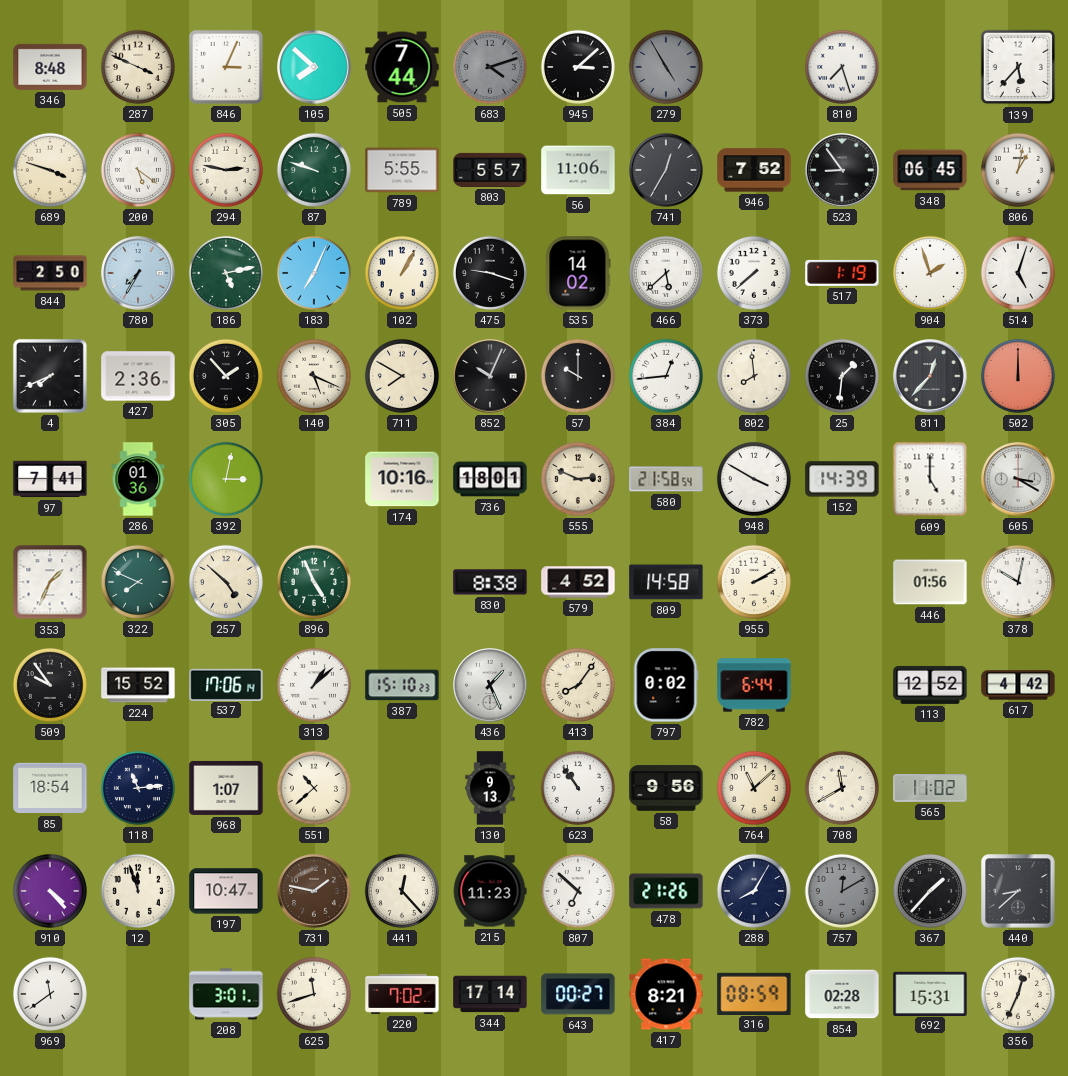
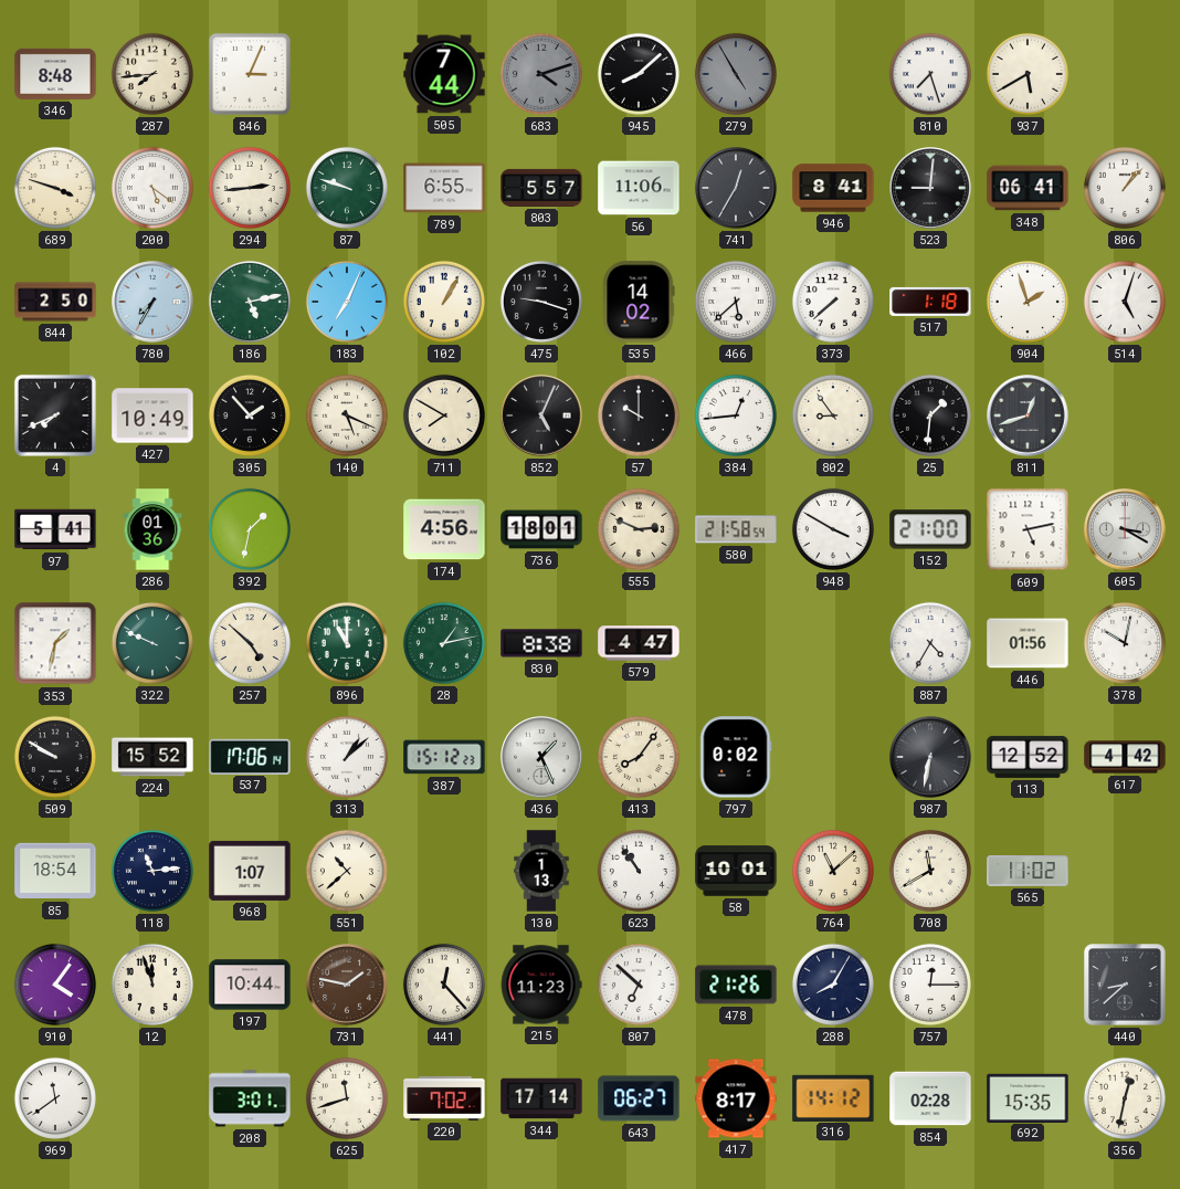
287: 3:49 -> 7:44 (152, 74)
105: 7:52 -> none (314, 67)
945: 3:08 -> 8:08 (639, 74)
937: none -> 5:40 (1028, 74)
139: 5:37 -> none (1018, 67)
294: 2:47 -> 2:44 (250, 188)
789: 5:55 -> 6:55 (444, 188)
946: 7:52 -> 8:41 (833, 188)
523: 8:54 -> 9:01 (930, 188)
348: 06:45 -> 06:41 (1028, 188)
806: 1:02 -> 1:07 (1125, 188)
517: 1:19 -> 1:18 (930, 302)
427: 2:36 -> 10:49 (152, 415)
852: 10:04 -> 5:04 (541, 415)
802: 7:59 -> 8:54 (833, 415)
811: 12:37 -> 12:42 (1028, 415)
502: 12:00 -> none (1018, 376)
97: 7:41 -> 5:41 (55, 529)
392: 3:02 -> 1:32 (250, 529)
174: 10:16 -> 4:56 (444, 529)
152: 14:39 -> 21:00 (930, 529)
609: 5:00 -> 5:13 (1028, 529)
353: 1:34 -> 1:32 (55, 643)
322: 7:49 -> 9:49 (152, 643)
896: 4:56 -> 11:00 (347, 643)
28: none -> 1:13 (444, 643)
579: 4:52 -> 4:47 (639, 643)
809: 14:58 -> none (666, 582)
955: 2:10 -> none (754, 582)
887: none -> 4:35 (930, 643)
509: 9:54 -> 9:50 (55, 757)
387: 15:10 -> 15:12 (444, 757)
782: 6:44 -> none (754, 685)
987: none -> 6:32 (930, 757)
130: 9:13 -> 1:13 (541, 871)
58: 9:56 -> 10:01 (736, 871)
910: 4:23 -> 4:06 (55, 985)
197: 10:47 -> 10:44 (250, 985)
757: 12:10 -> 12:15 (930, 985)
757 dial: grey -> white (930, 985)
367: 1:37 -> none (930, 891)
643: 00:27 -> 06:27 (639, 1098)
417: 8:21 -> 8:17 (736, 1098)
316: 08:59 -> 14:12 (833, 1097)
692: 15:31 -> 15:35 (1028, 1097)
356: 12:34 -> 12:32 (1125, 1098)
